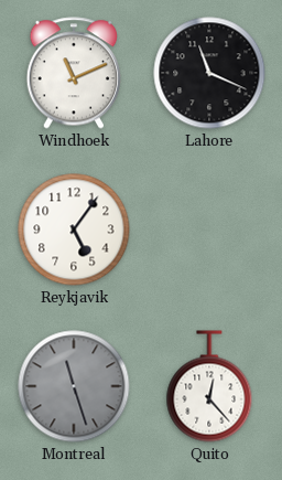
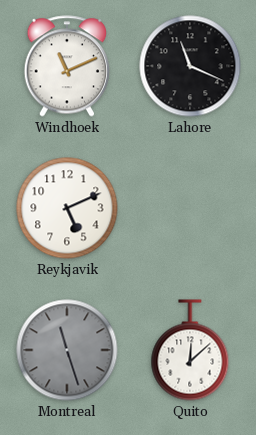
Reykjavik: 5:06 -> 5:11 (67, 208)
Quito: 12:23 -> 12:08 (190, 350)
